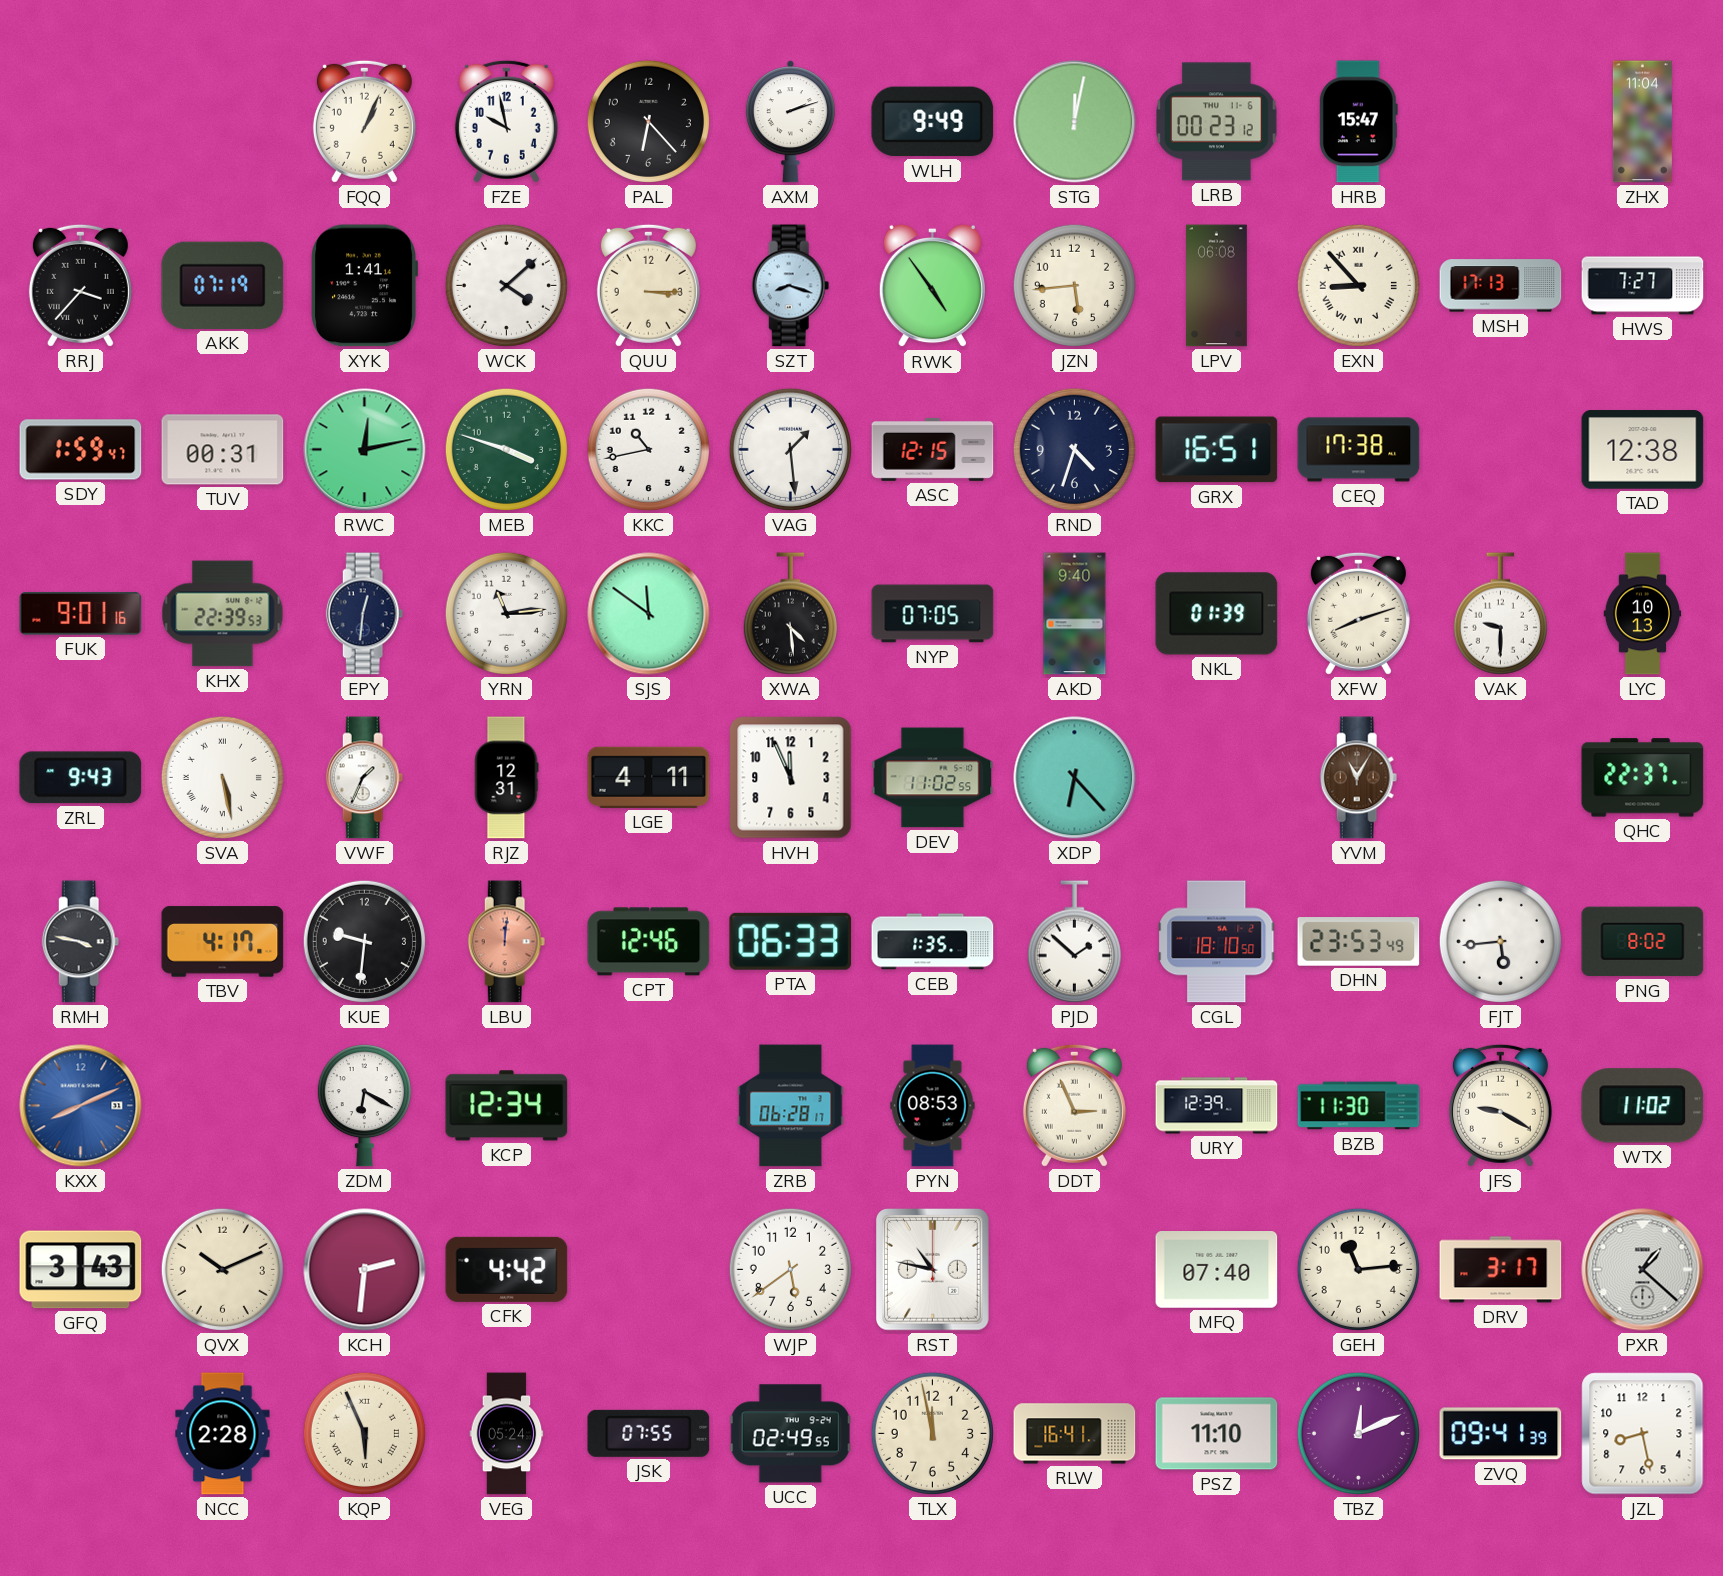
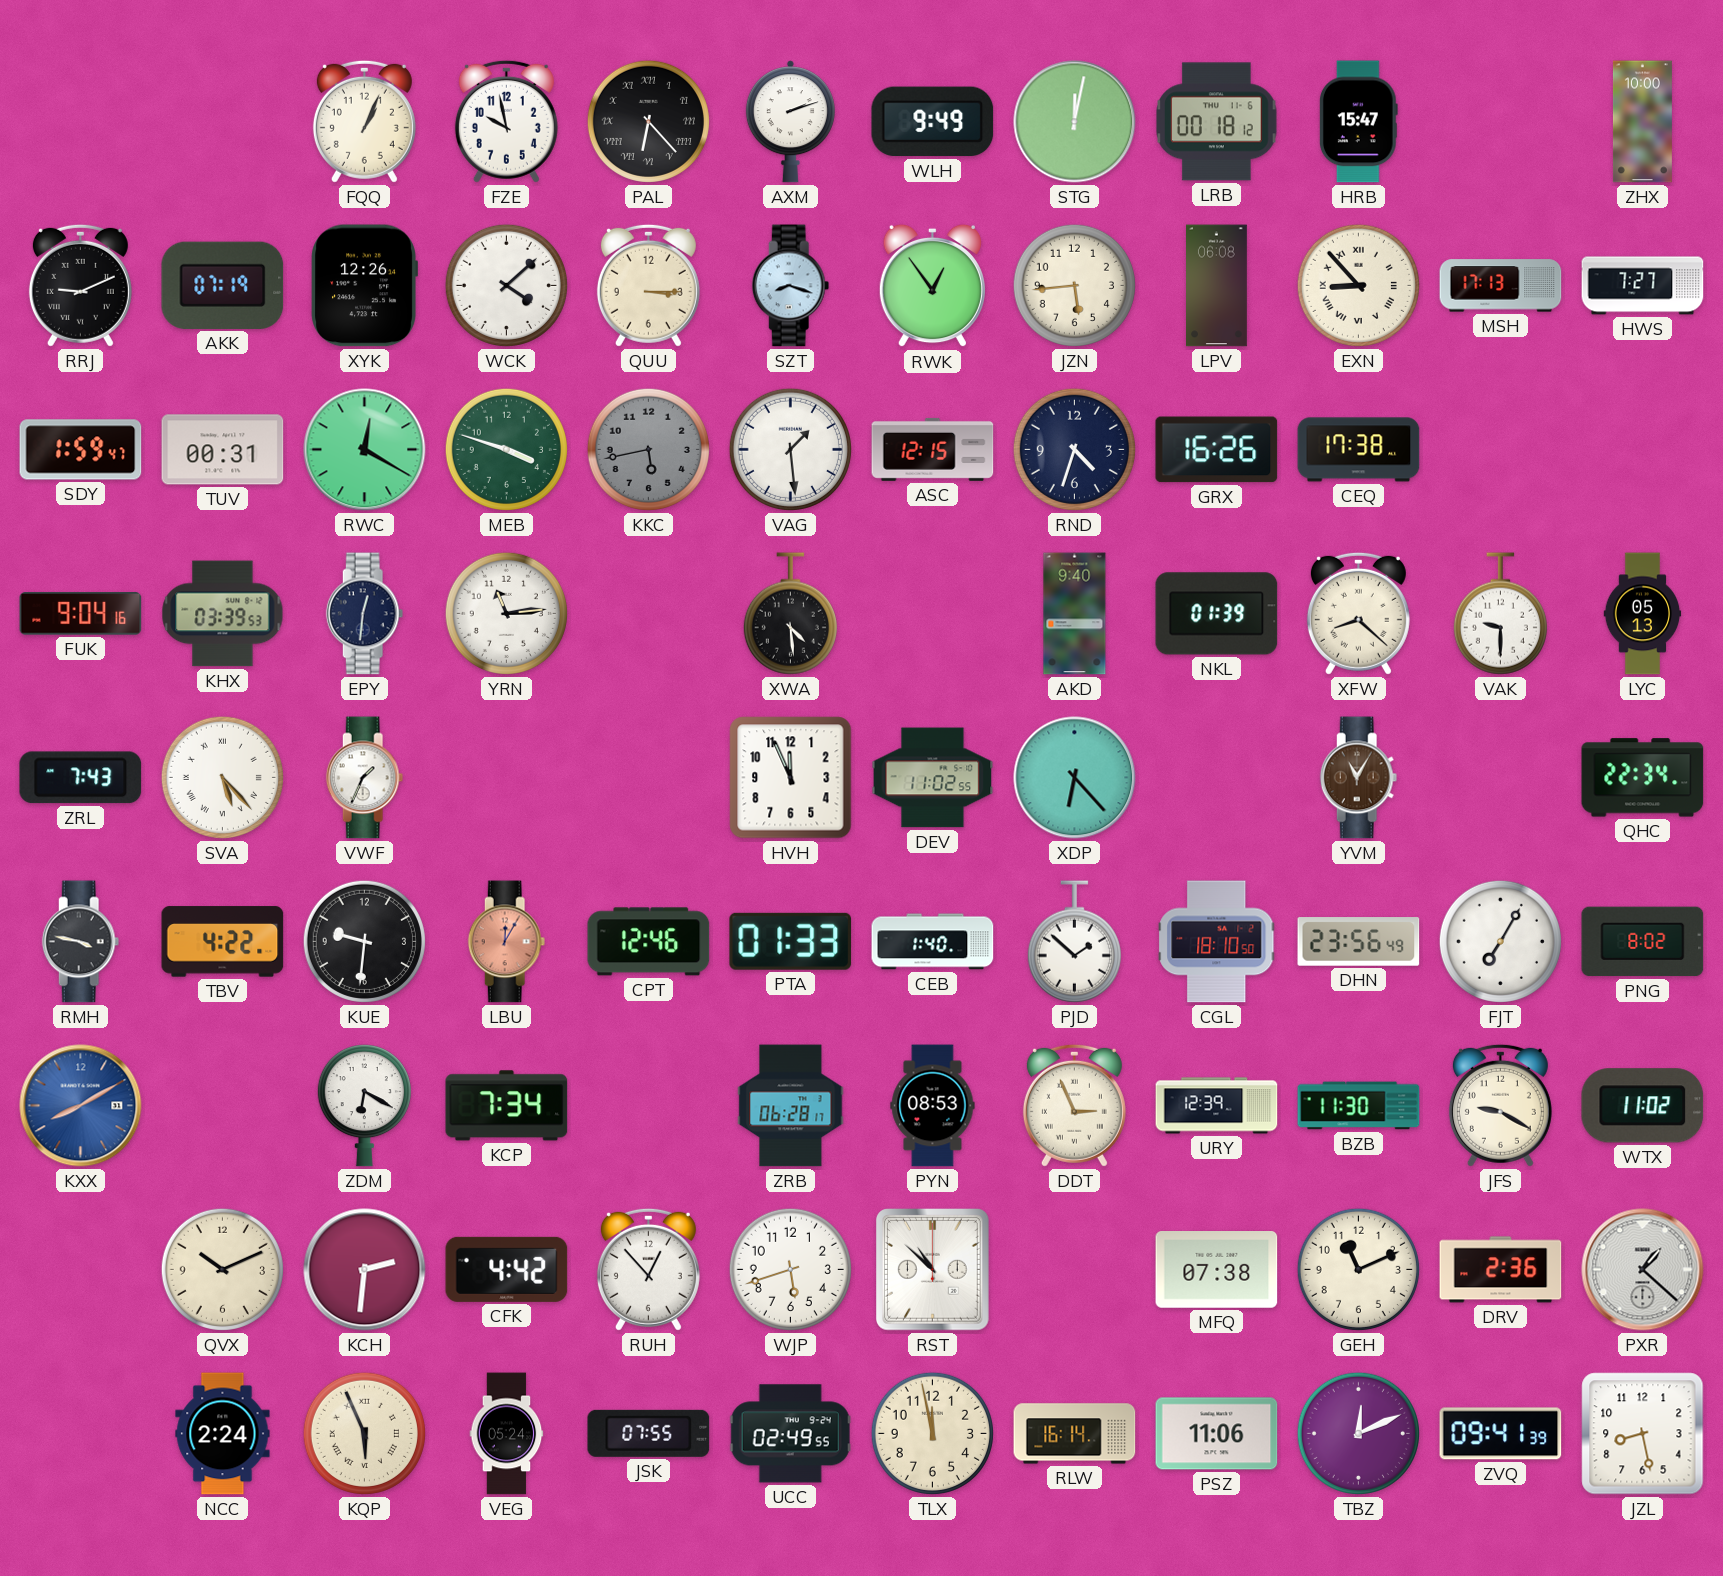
PAL numerals: Arabic -> Roman (648, 121)
LRB: 00:23 -> 00:18 (1217, 122)
ZHX: 11:04 -> 10:00 (1642, 122)
RRJ: 3:37 -> 9:11 (80, 285)
XYK: 1:41 -> 12:26 (364, 286)
RWK: 4:54 -> 12:54 (932, 286)
RWC: 12:13 -> 12:20 (365, 450)
KKC: 10:43 -> 5:43 (648, 449)
KKC dial: white -> grey (648, 449)
GRX: 16:51 -> 16:26 (1217, 450)
TAD: 12:38 -> none (1643, 450)
FUK: 9:01 -> 9:04 (81, 614)
KHX: 22:39 -> 03:39 (223, 614)
SJS: 11:51 -> none (649, 614)
NYP: 07:05 -> none (933, 614)
XFW: 8:12 -> 8:22 (1358, 613)
LYC: 10:13 -> 05:13 (1643, 614)
ZRL: 9:43 -> 7:43 (81, 778)
SVA: 5:28 -> 5:23 (222, 777)
RJZ: 12:31 -> none (506, 778)
LGE: 4:11 -> none (649, 777)
QHC: 22:37 -> 22:34 (1643, 778)
TBV: 4:17 -> 4:22 (223, 942)
LBU: 12:01 -> 12:05 (507, 942)
PTA: 06:33 -> 01:33 (791, 941)
CEB: 1:35 -> 1:40 (933, 942)
DHN: 23:53 -> 23:56 (1359, 942)
FJT: 5:44 -> 7:05 (1500, 941)
KXX: 8:11 -> 8:10 (81, 1106)
KCP: 12:34 -> 7:34 (507, 1106)
GFQ: 3:43 -> none (81, 1270)
RUH: none -> 12:53 (648, 1269)
WJP: 5:39 -> 5:42 (790, 1269)
RST: 10:47 -> 10:52 (933, 1270)
MFQ: 07:40 -> 07:38 (1217, 1270)
GEH: 11:14 -> 11:11 (1358, 1269)
DRV: 3:17 -> 2:36 (1501, 1270)
NCC: 2:28 -> 2:24 (223, 1434)
RLW: 16:41 -> 16:14 (1075, 1434)
PSZ: 11:10 -> 11:06 (1217, 1434)
